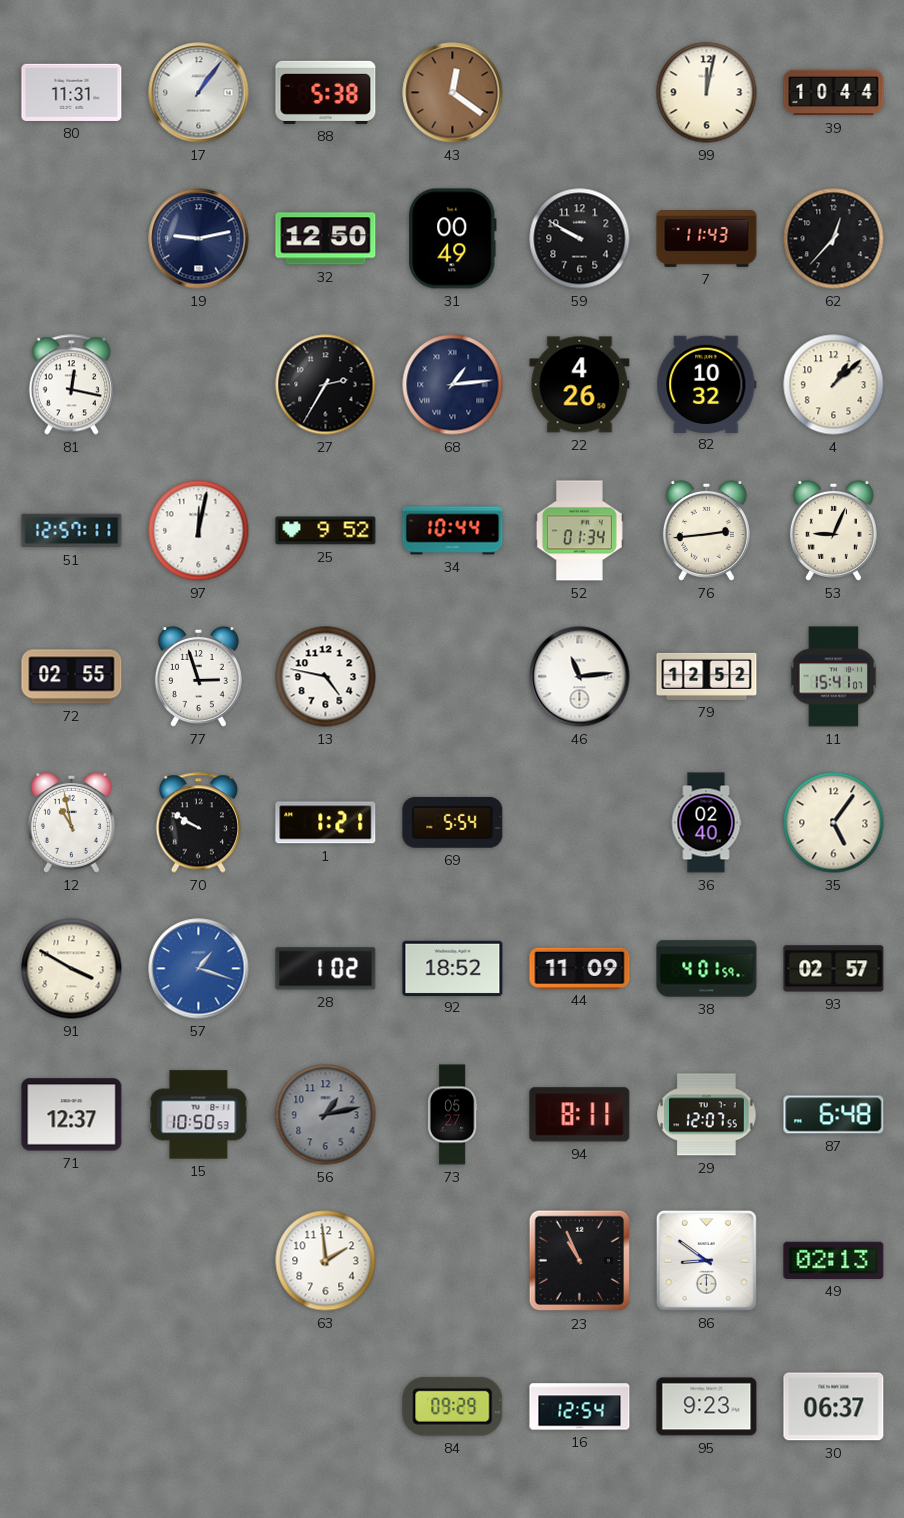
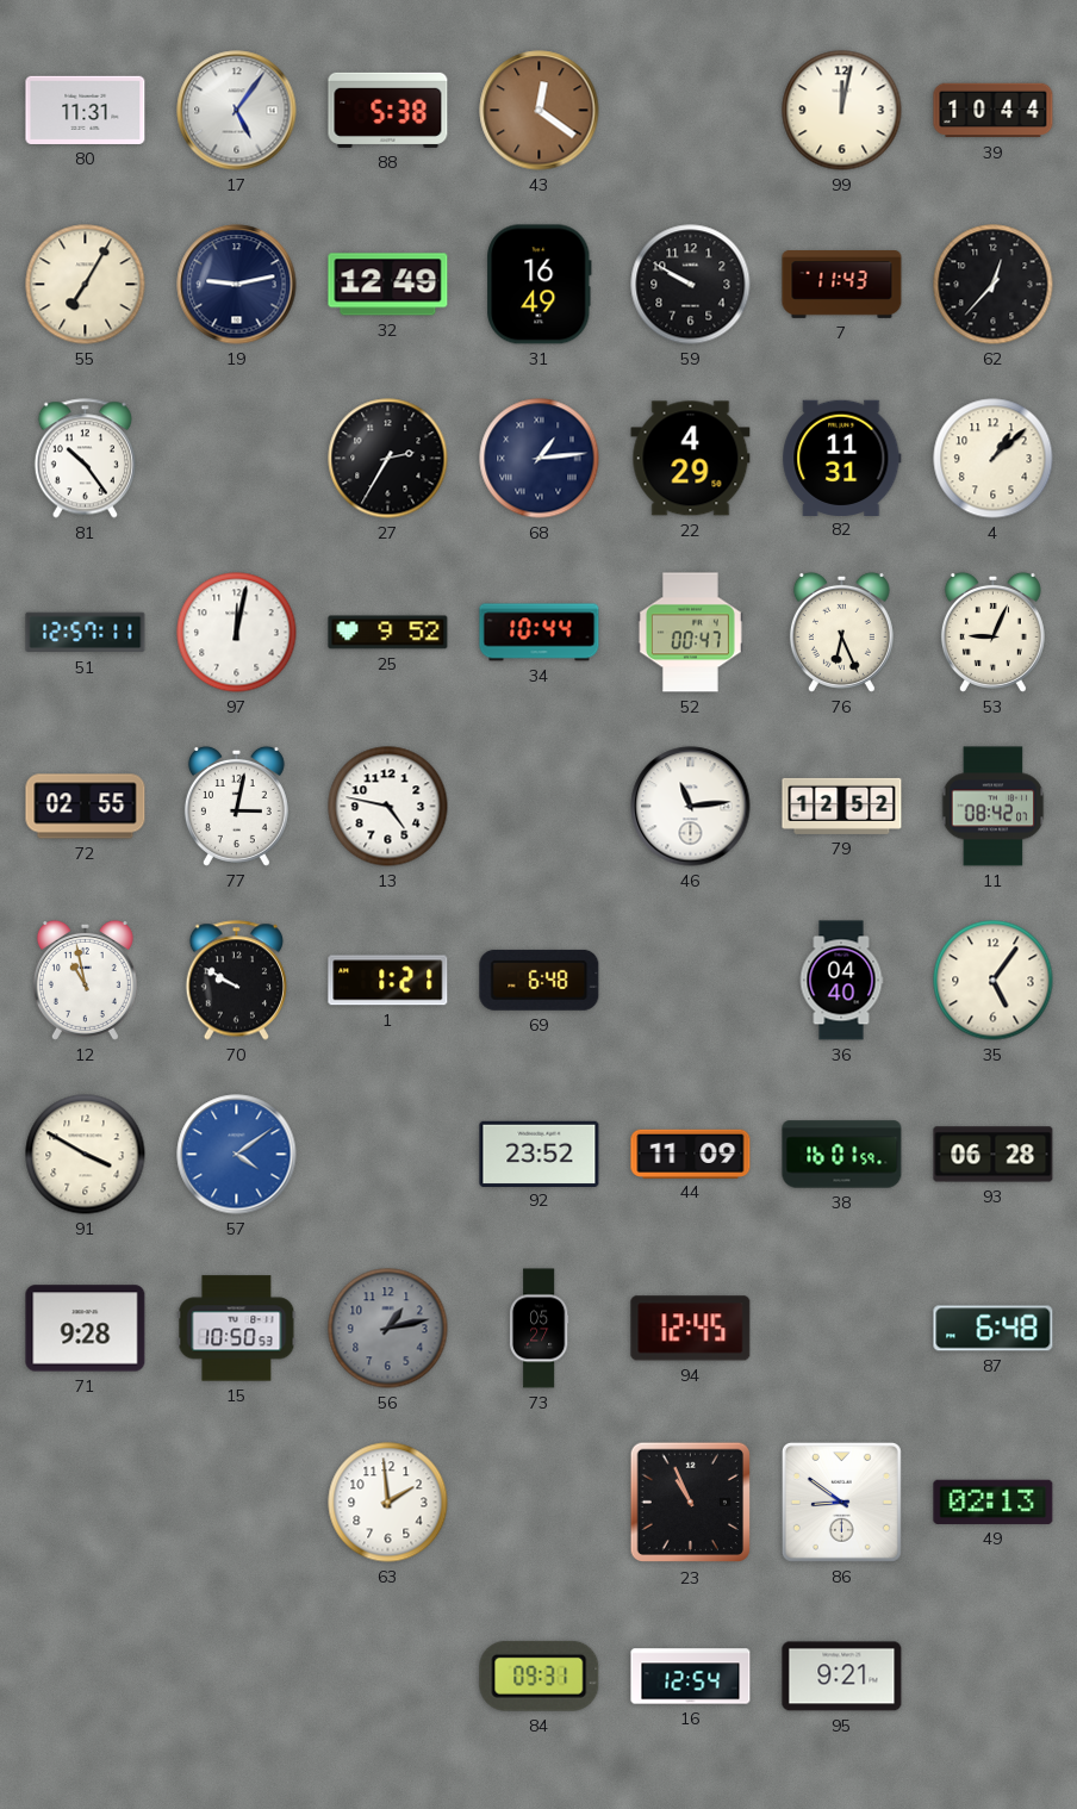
17: 1:06 -> 5:06 (237, 111)
55: none -> 7:05 (86, 285)
32: 12:50 -> 12:49 (388, 285)
31: 00:49 -> 16:49 (540, 285)
81: 12:17 -> 10:24 (85, 459)
22: 4:26 -> 4:29 (691, 459)
82: 10:32 -> 11:31 (842, 458)
52: 01:34 -> 00:47 (690, 633)
76: 2:44 -> 6:26 (841, 632)
77: 2:57 -> 3:02 (236, 806)
11: 15:41 -> 08:42 (994, 807)
69: 5:54 -> 6:48 (540, 980)
36: 02:40 -> 04:40 (841, 981)
57: 1:18 -> 4:09 (237, 1155)
28: 1:02 -> none (326, 969)
92: 18:52 -> 23:52 (540, 1154)
38: 4:01 -> 16:01 (842, 1155)
93: 02:57 -> 06:28 (994, 1155)
71: 12:37 -> 9:28 (86, 1329)
94: 8:11 -> 12:45 (691, 1329)
29: 12:07 -> none (707, 1115)
84: 09:29 -> 09:31 (540, 1676)
95: 9:23 -> 9:21 (842, 1677)
30: 06:37 -> none (834, 1407)
